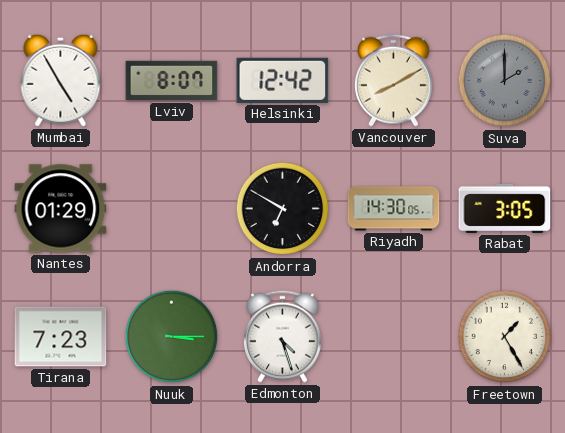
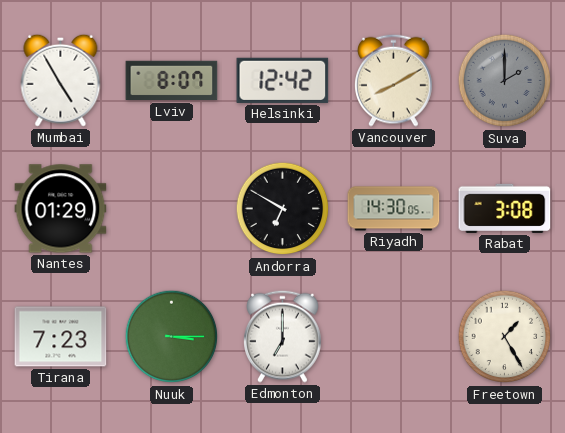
Rabat: 3:05 -> 3:08 (505, 208)
Edmonton: 4:27 -> 7:00 (283, 336)
